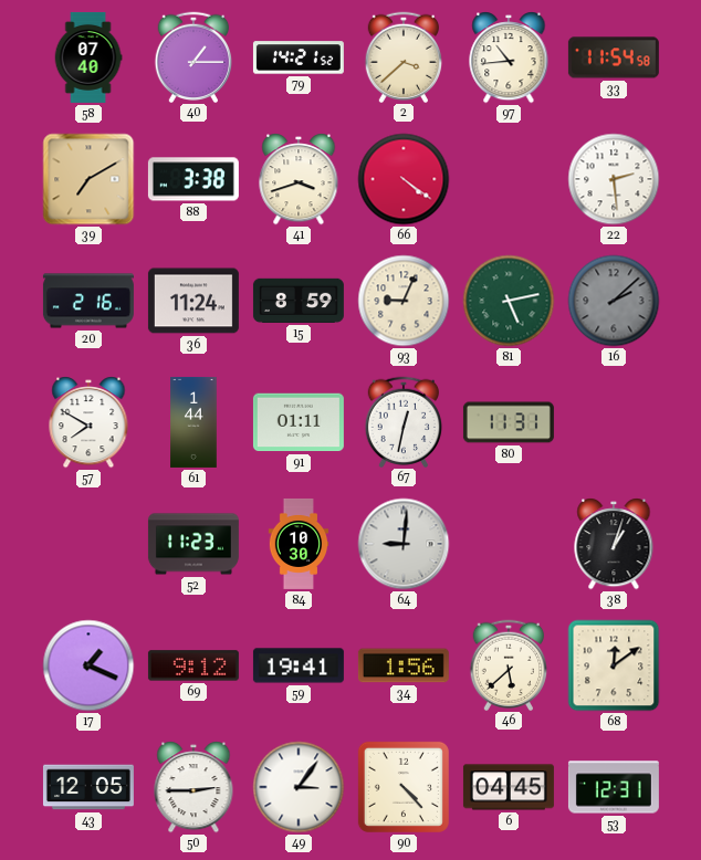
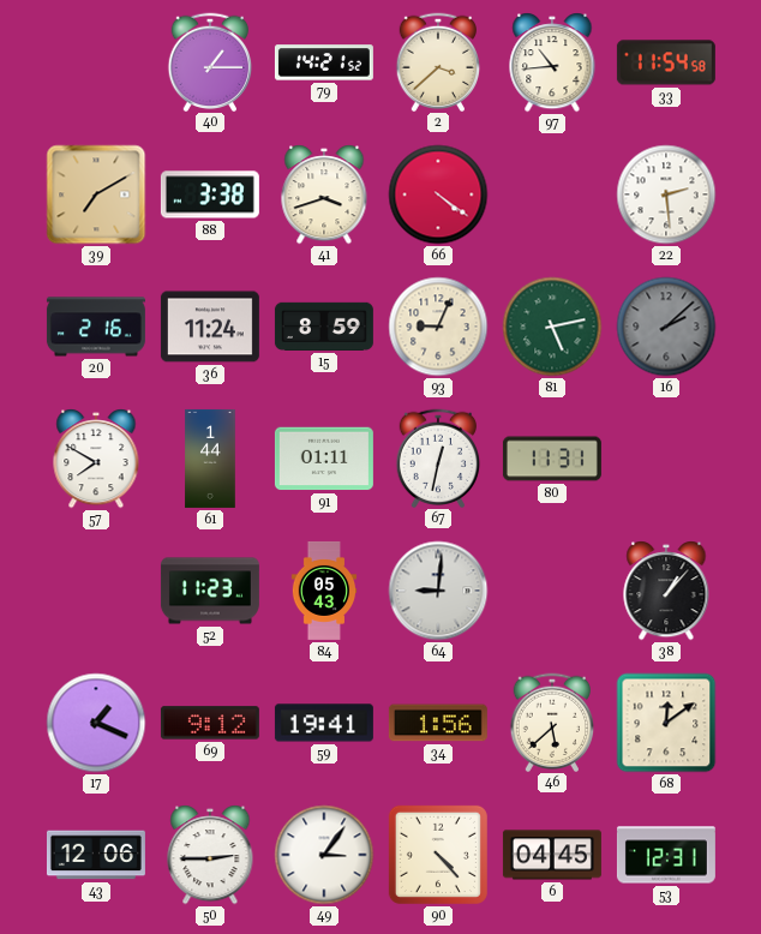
58: 07:40 -> none (88, 57)
84: 10:30 -> 05:43 (324, 591)
38: 1:03 -> 1:07 (666, 591)
43: 12:05 -> 12:06 (96, 855)
